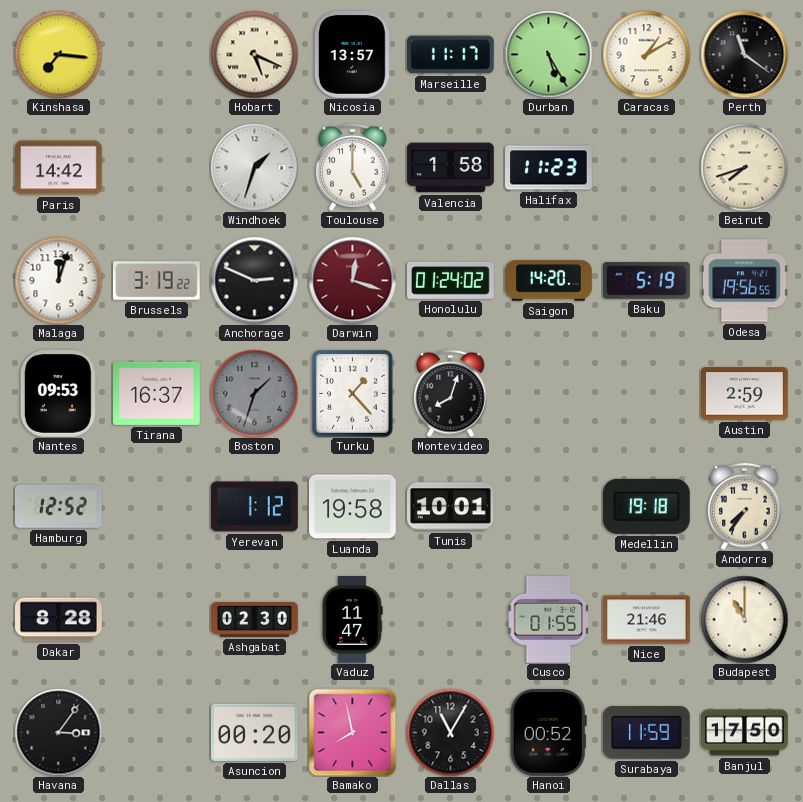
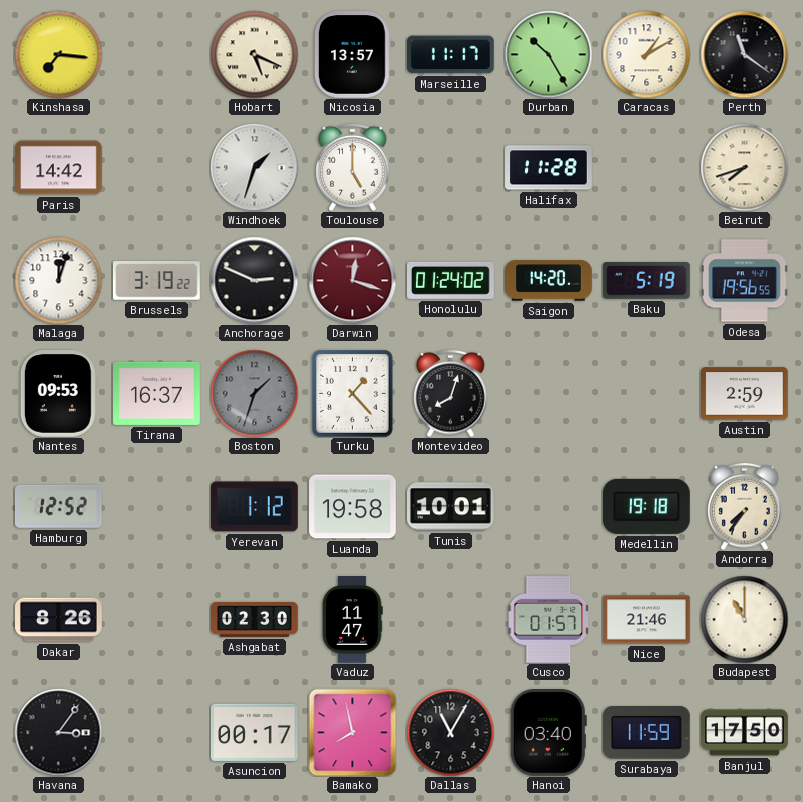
Durban: 5:25 -> 10:25 (548, 54)
Valencia: 1:58 -> none (451, 168)
Halifax: 11:23 -> 11:28 (549, 168)
Dakar: 8:28 -> 8:26 (59, 620)
Cusco: 01:55 -> 01:57 (548, 619)
Asuncion: 00:20 -> 00:17 (255, 732)
Hanoi: 00:52 -> 03:40 (548, 733)
